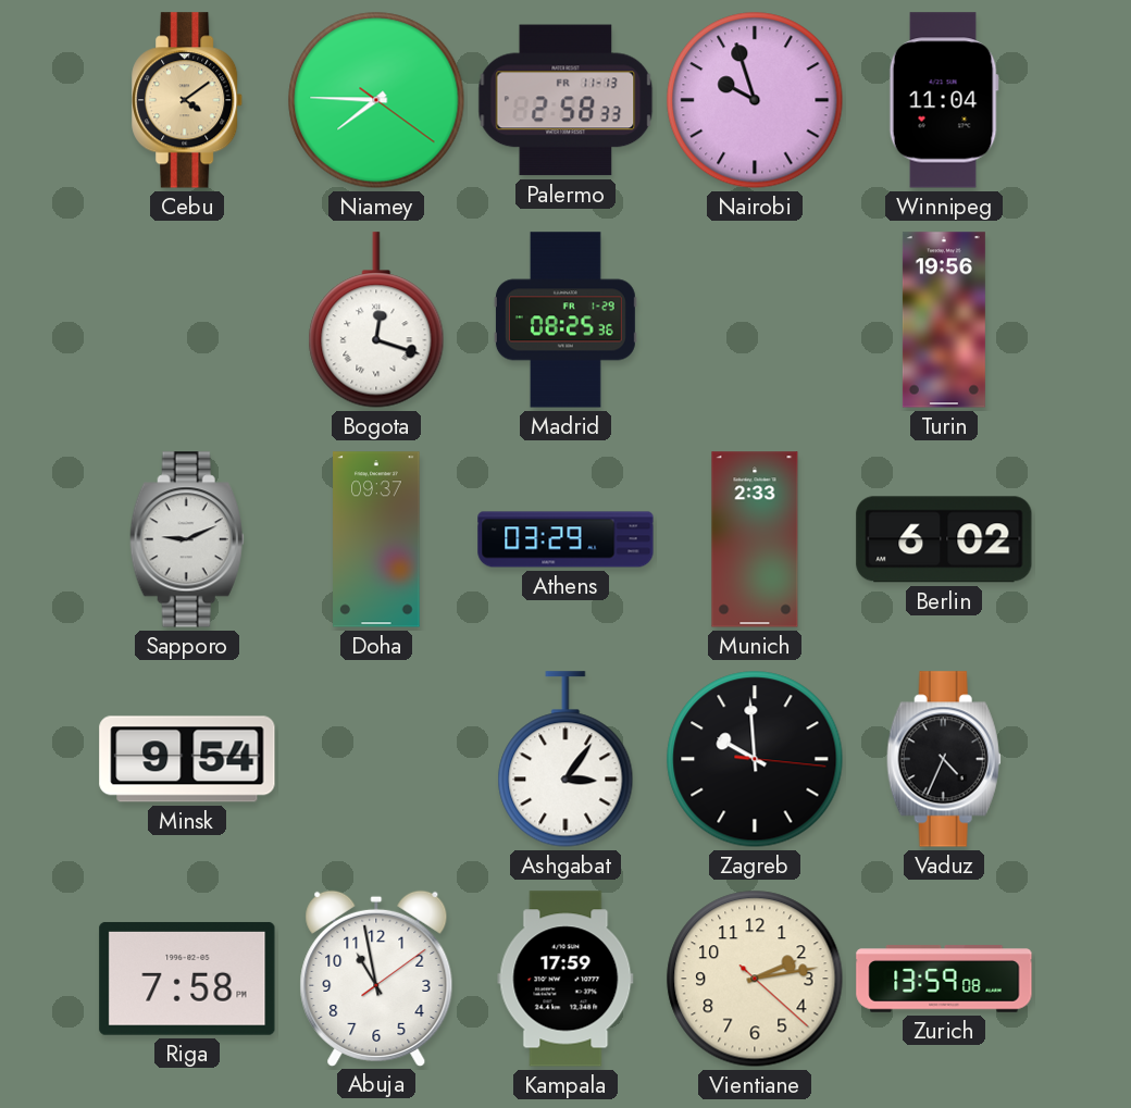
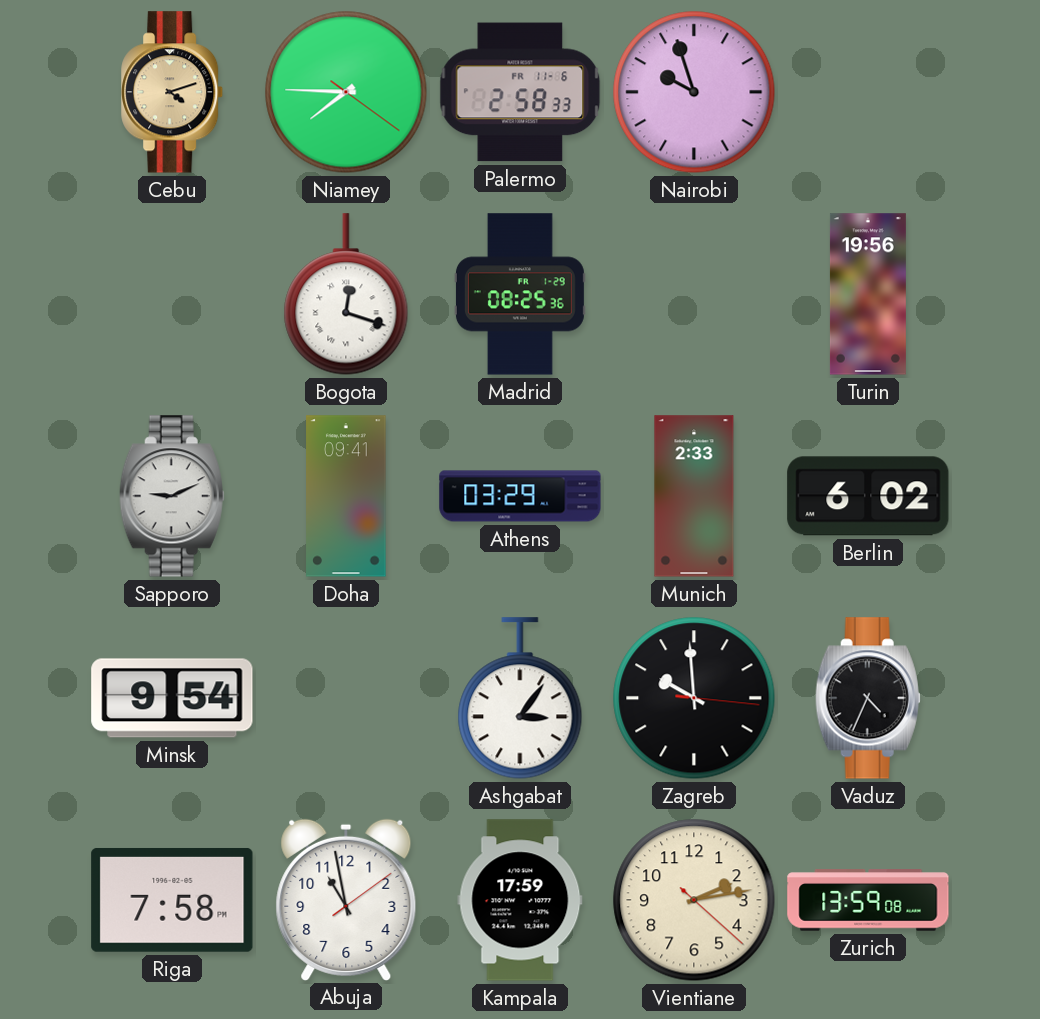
Cebu: 4:09 -> 4:12 (173, 92)
Palermo date: FR 11-13 -> FR 11-6 (520, 92)
Winnipeg: 11:04 -> none (944, 100)
Doha: 09:37 -> 09:41 (346, 496)
